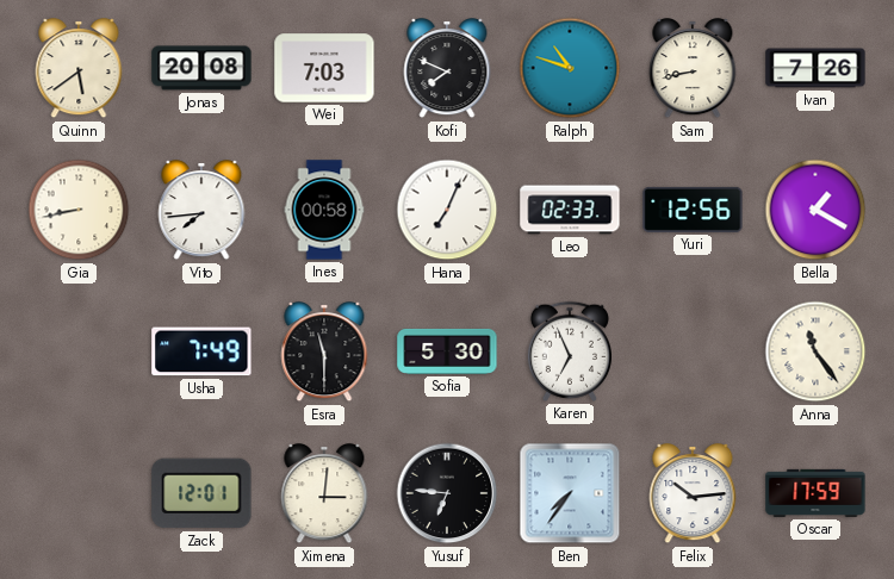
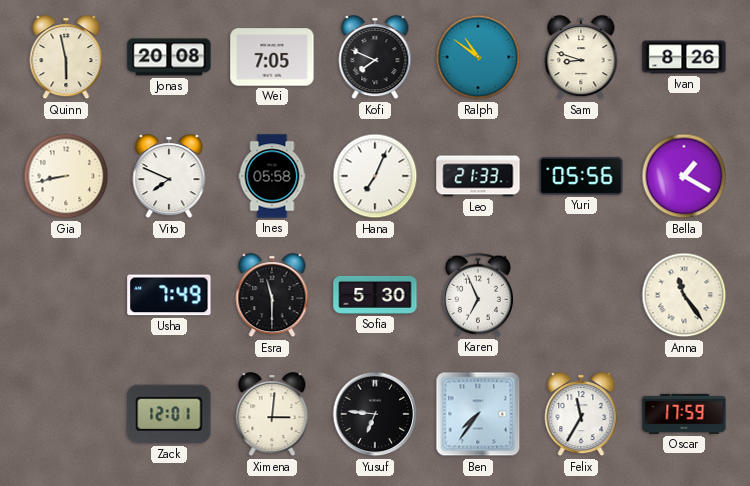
Quinn: 5:39 -> 5:58 (66, 58)
Wei: 7:03 -> 7:05 (272, 57)
Ralph: 10:48 -> 10:51 (478, 57)
Sam: 8:43 -> 8:48 (581, 58)
Ivan: 7:26 -> 8:26 (684, 57)
Vito: 7:44 -> 7:49 (169, 177)
Ines: 00:58 -> 05:58 (272, 176)
Leo: 02:33 -> 21:33 (478, 176)
Yuri: 12:56 -> 05:56 (581, 176)
Felix: 10:14 -> 11:35 (581, 415)
